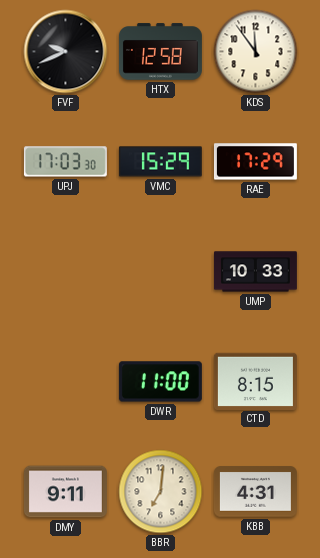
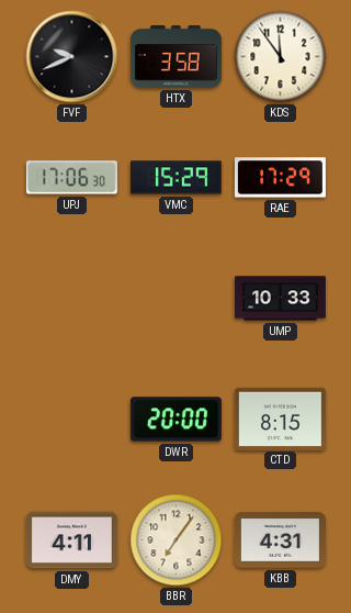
HTX: 12:58 -> 3:58 (175, 57)
UPJ: 17:03 -> 17:06 (71, 178)
DWR: 11:00 -> 20:00 (175, 420)
DMY: 9:11 -> 4:11 (71, 540)
BBR: 7:01 -> 7:06 (177, 540)
